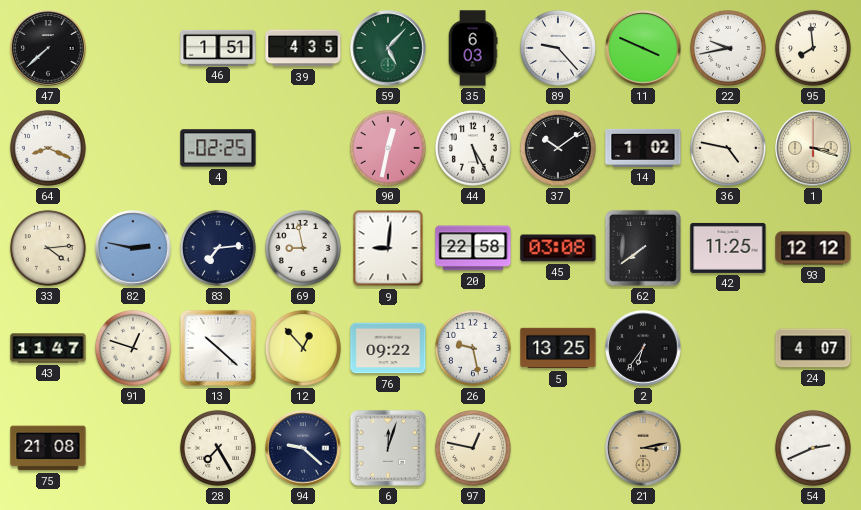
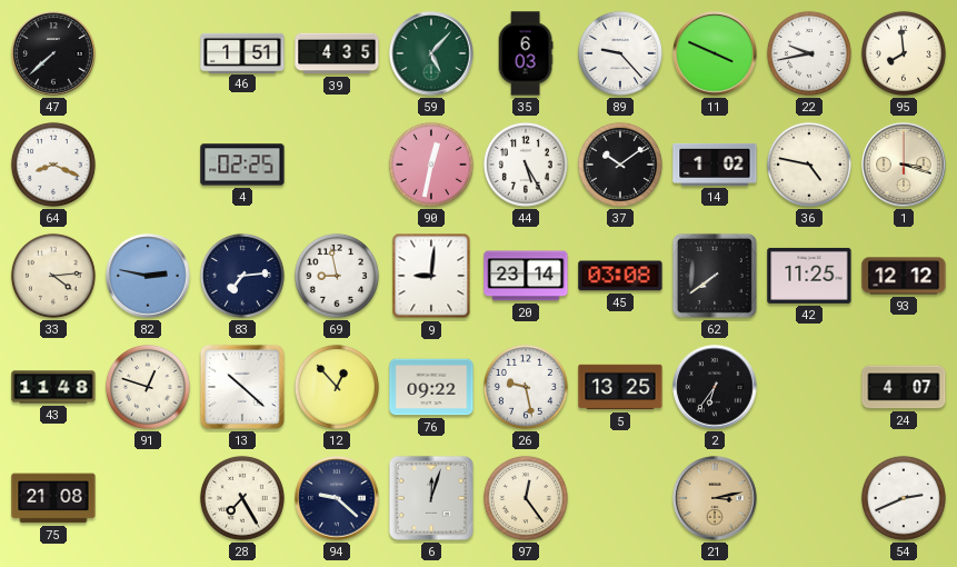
20: 22:58 -> 23:14 (526, 276)
43: 11:47 -> 11:48 (53, 387)
97: 12:47 -> 12:24 (526, 498)
